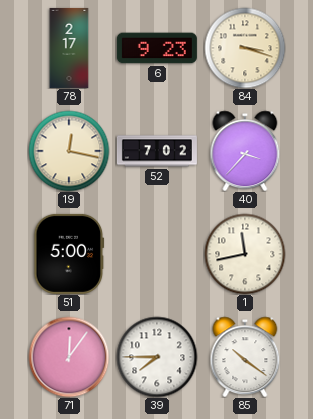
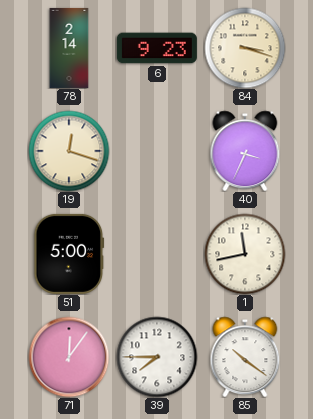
78: 2:17 -> 2:14 (69, 48)
19: 12:17 -> 12:18 (69, 151)
52: 7:02 -> none (157, 151)
40: 3:37 -> 3:34 (245, 151)
